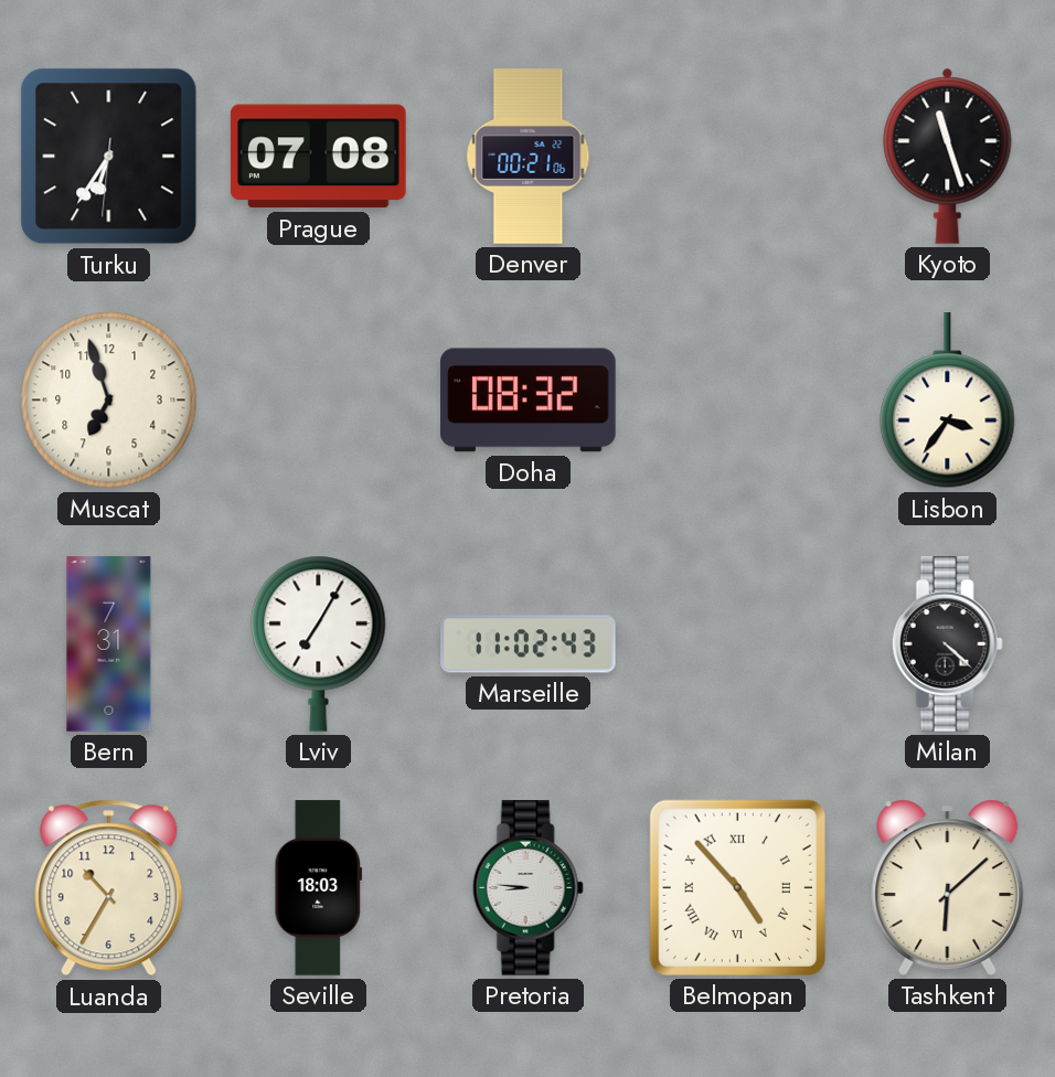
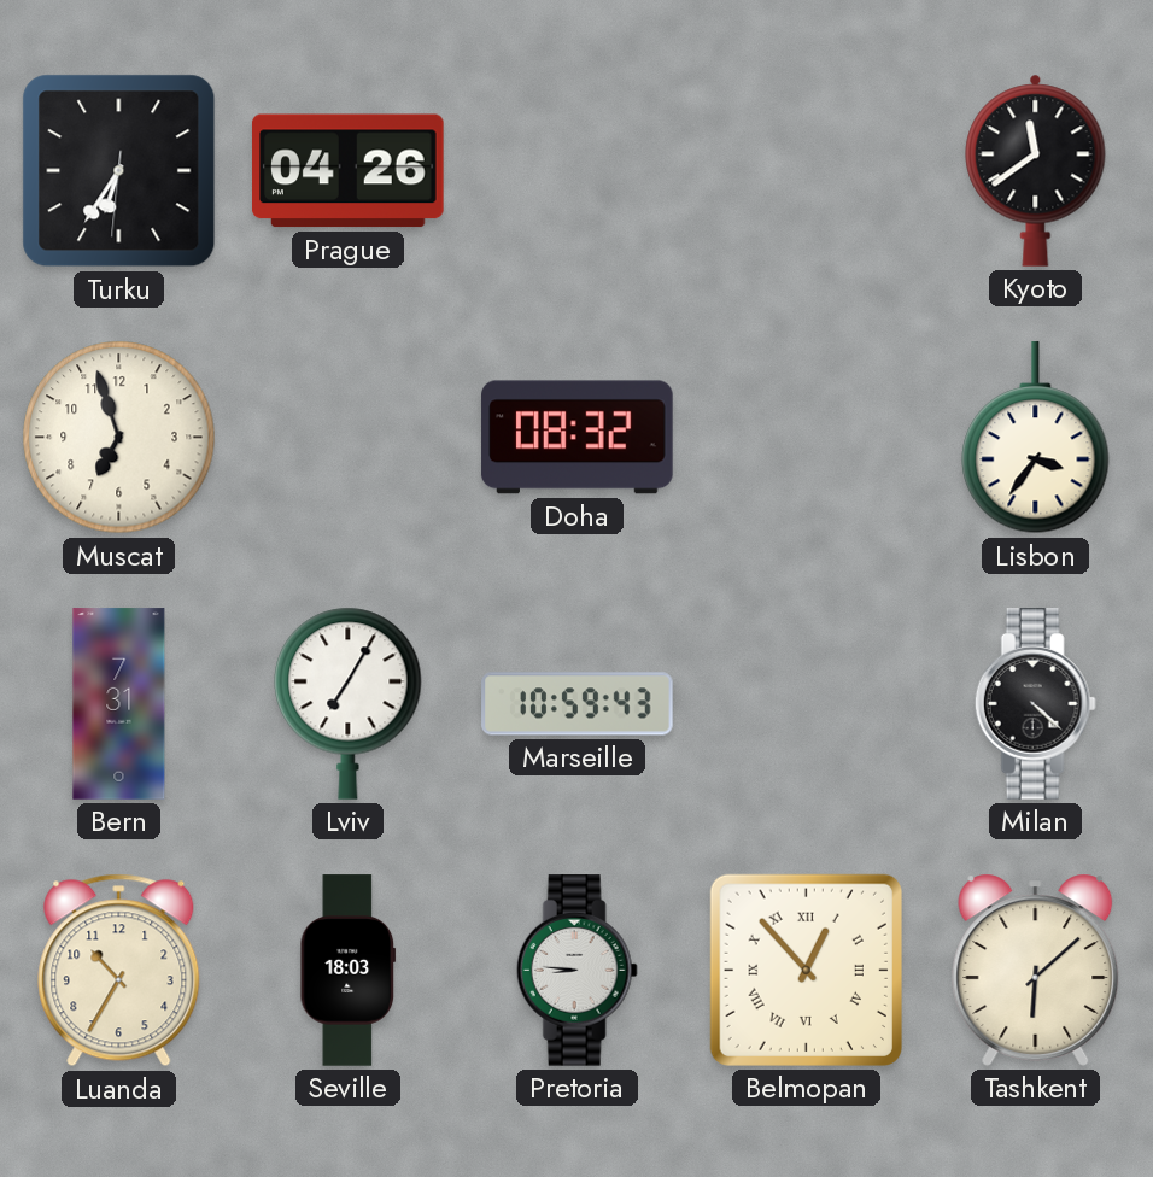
Prague: 07:08 -> 04:26 (349, 171)
Denver: 00:21 -> none (529, 157)
Kyoto: 11:27 -> 11:39 (1036, 170)
Marseille: 11:02 -> 10:59 (578, 704)
Belmopan: 4:53 -> 12:53 (806, 970)
